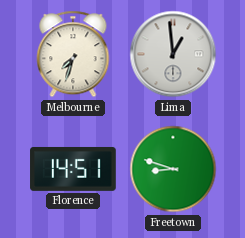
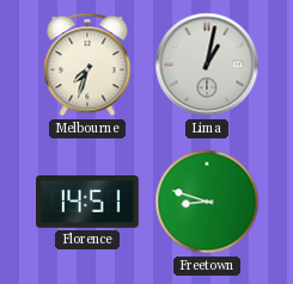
Lima: 12:59 -> 1:02 (207, 64)
